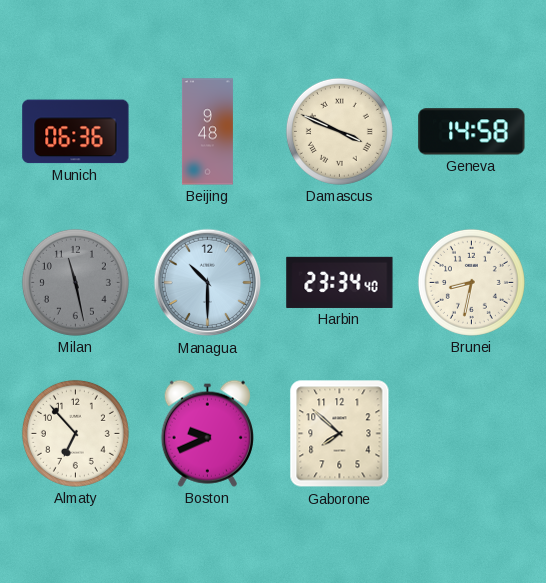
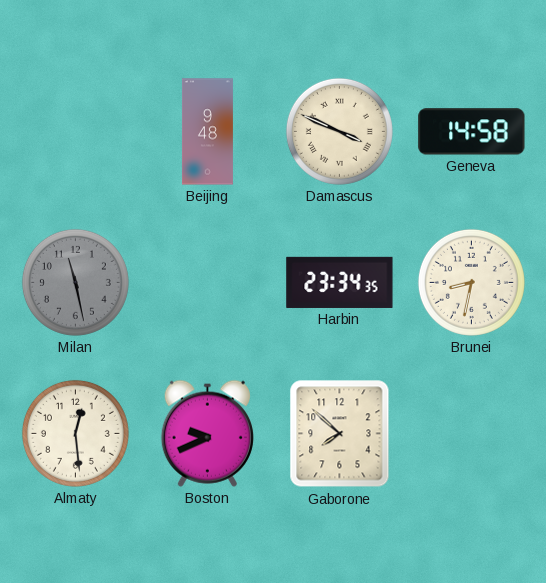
Munich: 06:36 -> none (76, 132)
Managua: 10:30 -> none (208, 283)
Harbin: 23:34:40 -> 23:34:35 (340, 282)
Almaty: 6:53 -> 12:29 (75, 433)
